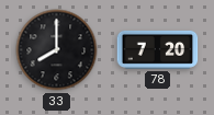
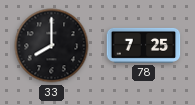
78: 7:20 -> 7:25 (144, 45)
